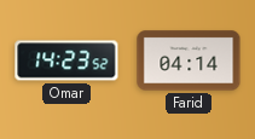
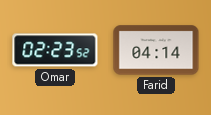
Omar: 14:23 -> 02:23 (55, 50)
